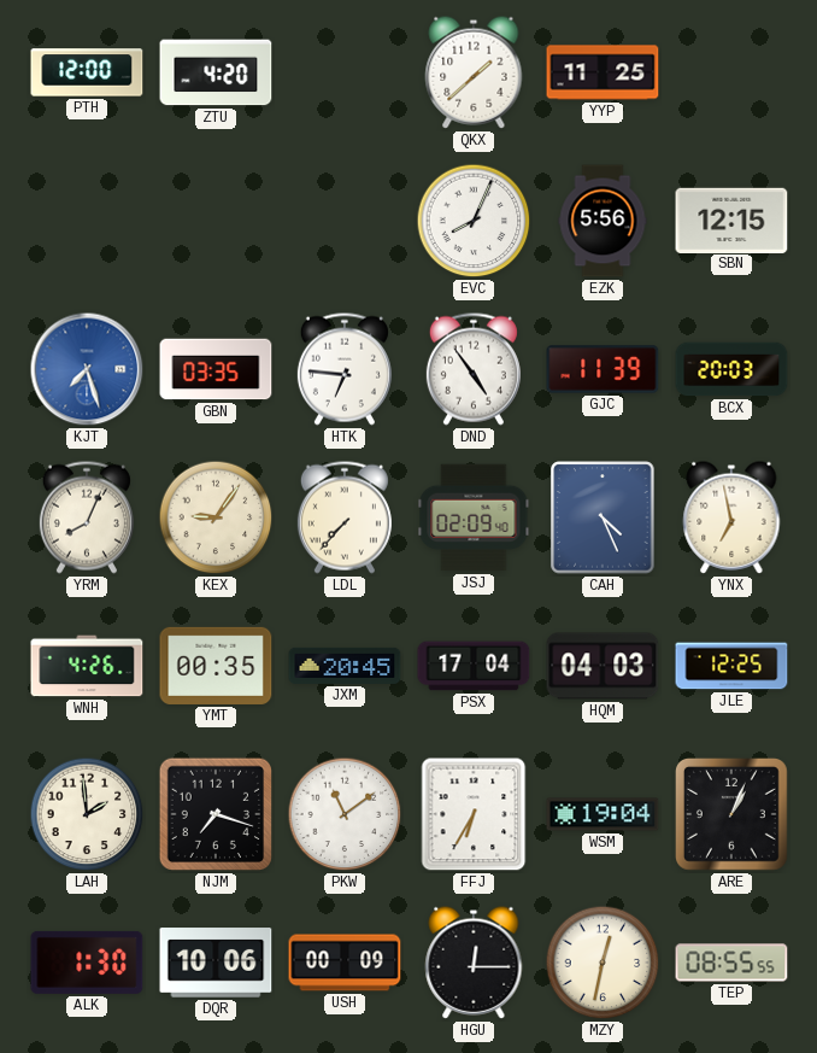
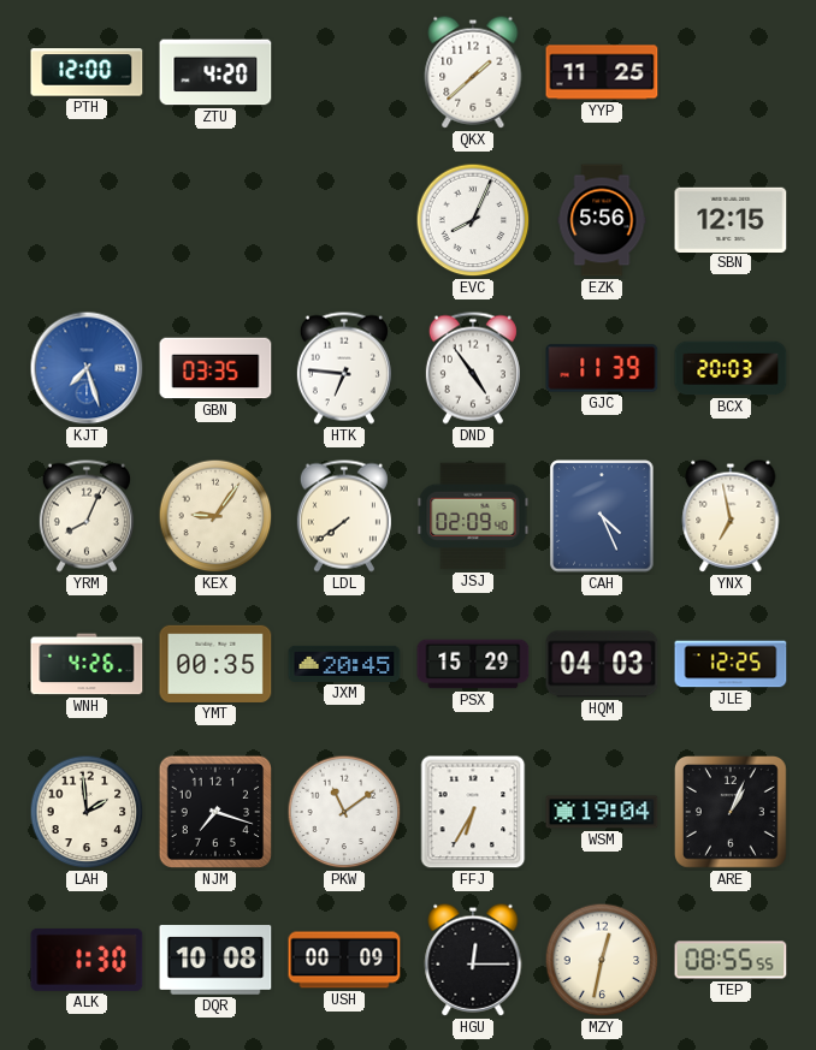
LDL: 7:37 -> 7:39 (344, 516)
PSX: 17:04 -> 15:29 (473, 664)
DQR: 10:06 -> 10:08 (215, 960)
